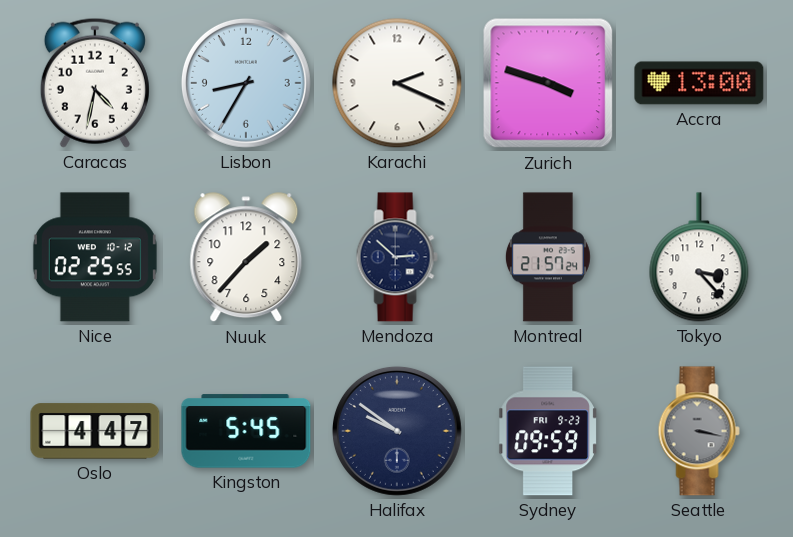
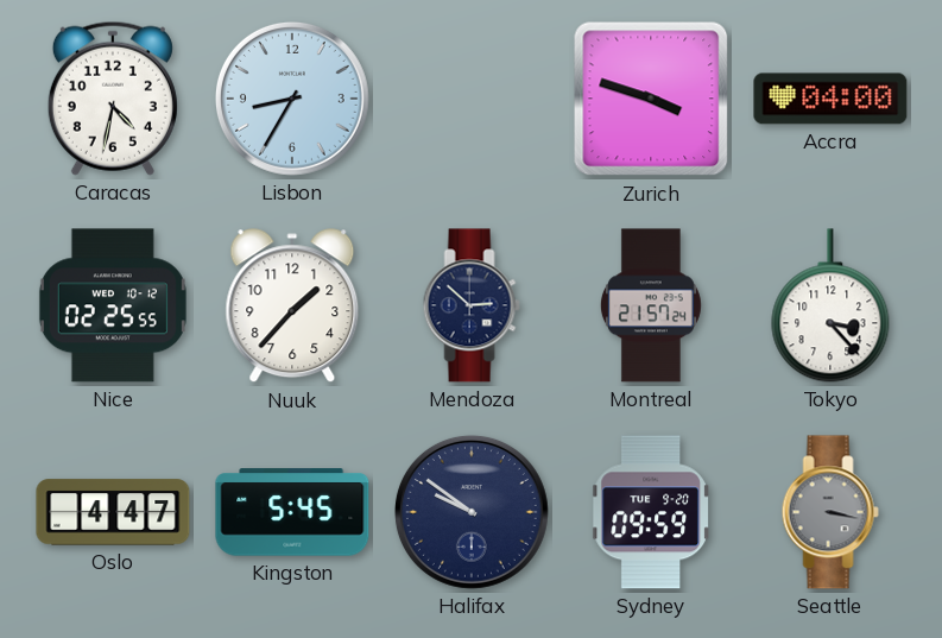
Karachi: 2:19 -> none (397, 83)
Accra: 13:00 -> 04:00 (830, 99)
Sydney date: FRI 9-23 -> TUE 9-20 (651, 512)
